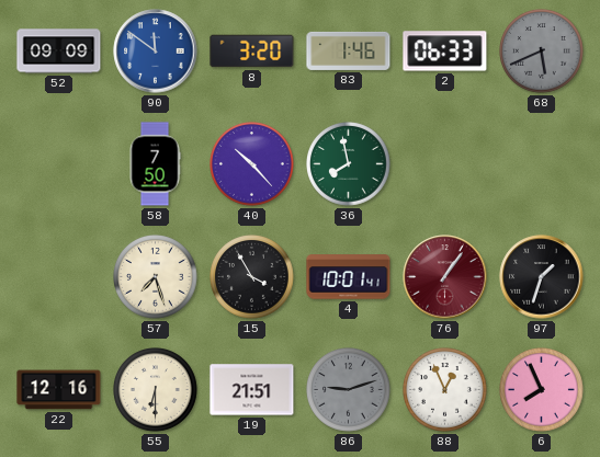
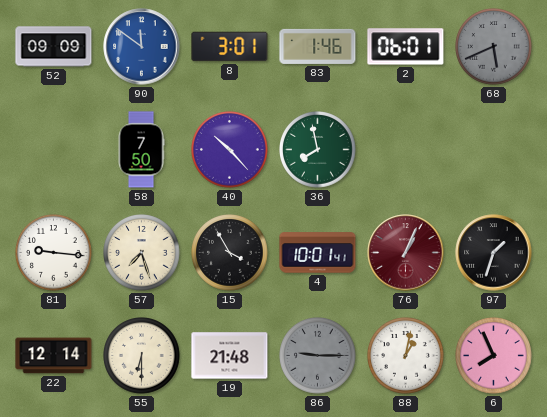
8: 3:20 -> 3:01 (230, 47)
2: 06:33 -> 06:01 (406, 47)
81: none -> 9:16 (54, 253)
76: 1:06 -> 1:04 (406, 253)
22: 12:16 -> 12:14 (54, 356)
19: 21:51 -> 21:48 (230, 356)
86: 9:12 -> 9:15 (318, 356)
88: 12:56 -> 1:02 (406, 356)
